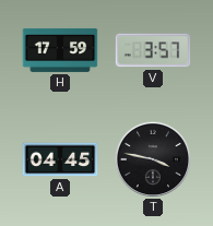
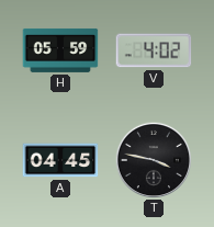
H: 17:59 -> 05:59 (60, 50)
V: 3:57 -> 4:02 (154, 50)
